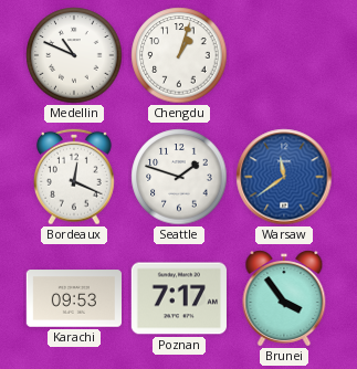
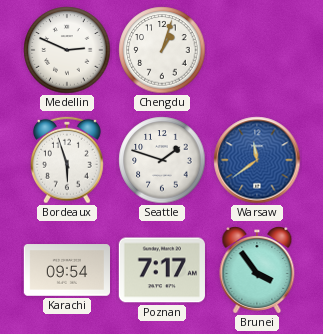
Medellin: 10:49 -> 2:49 (67, 50)
Bordeaux: 12:19 -> 5:57 (67, 160)
Karachi: 09:53 -> 09:54 (66, 270)
